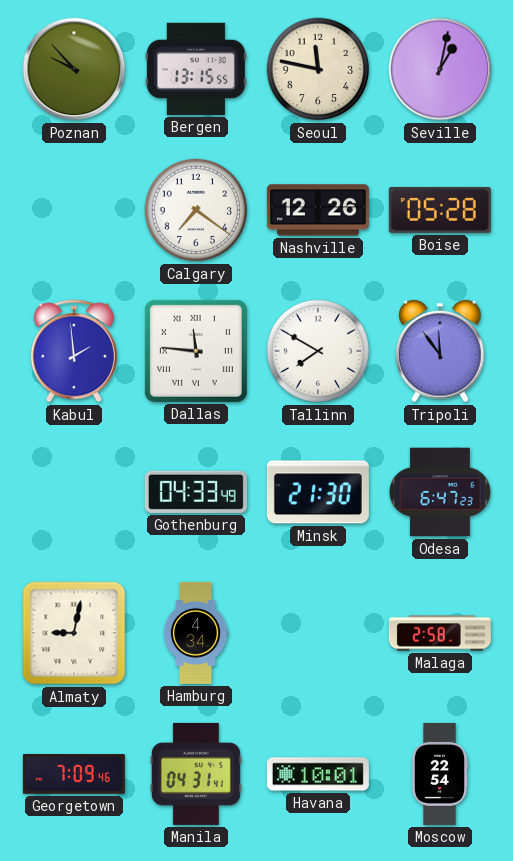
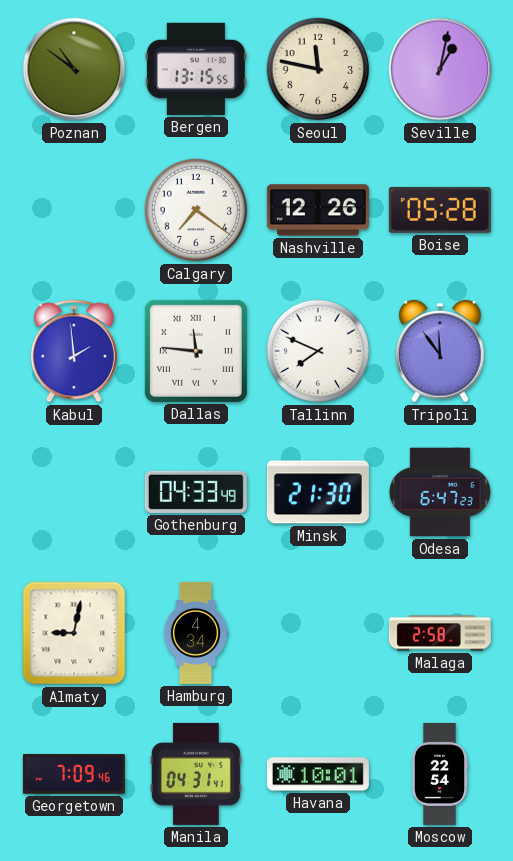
Poznan: 9:53 -> 10:51 (74, 69)
Tallinn: 7:50 -> 7:49 (318, 351)
